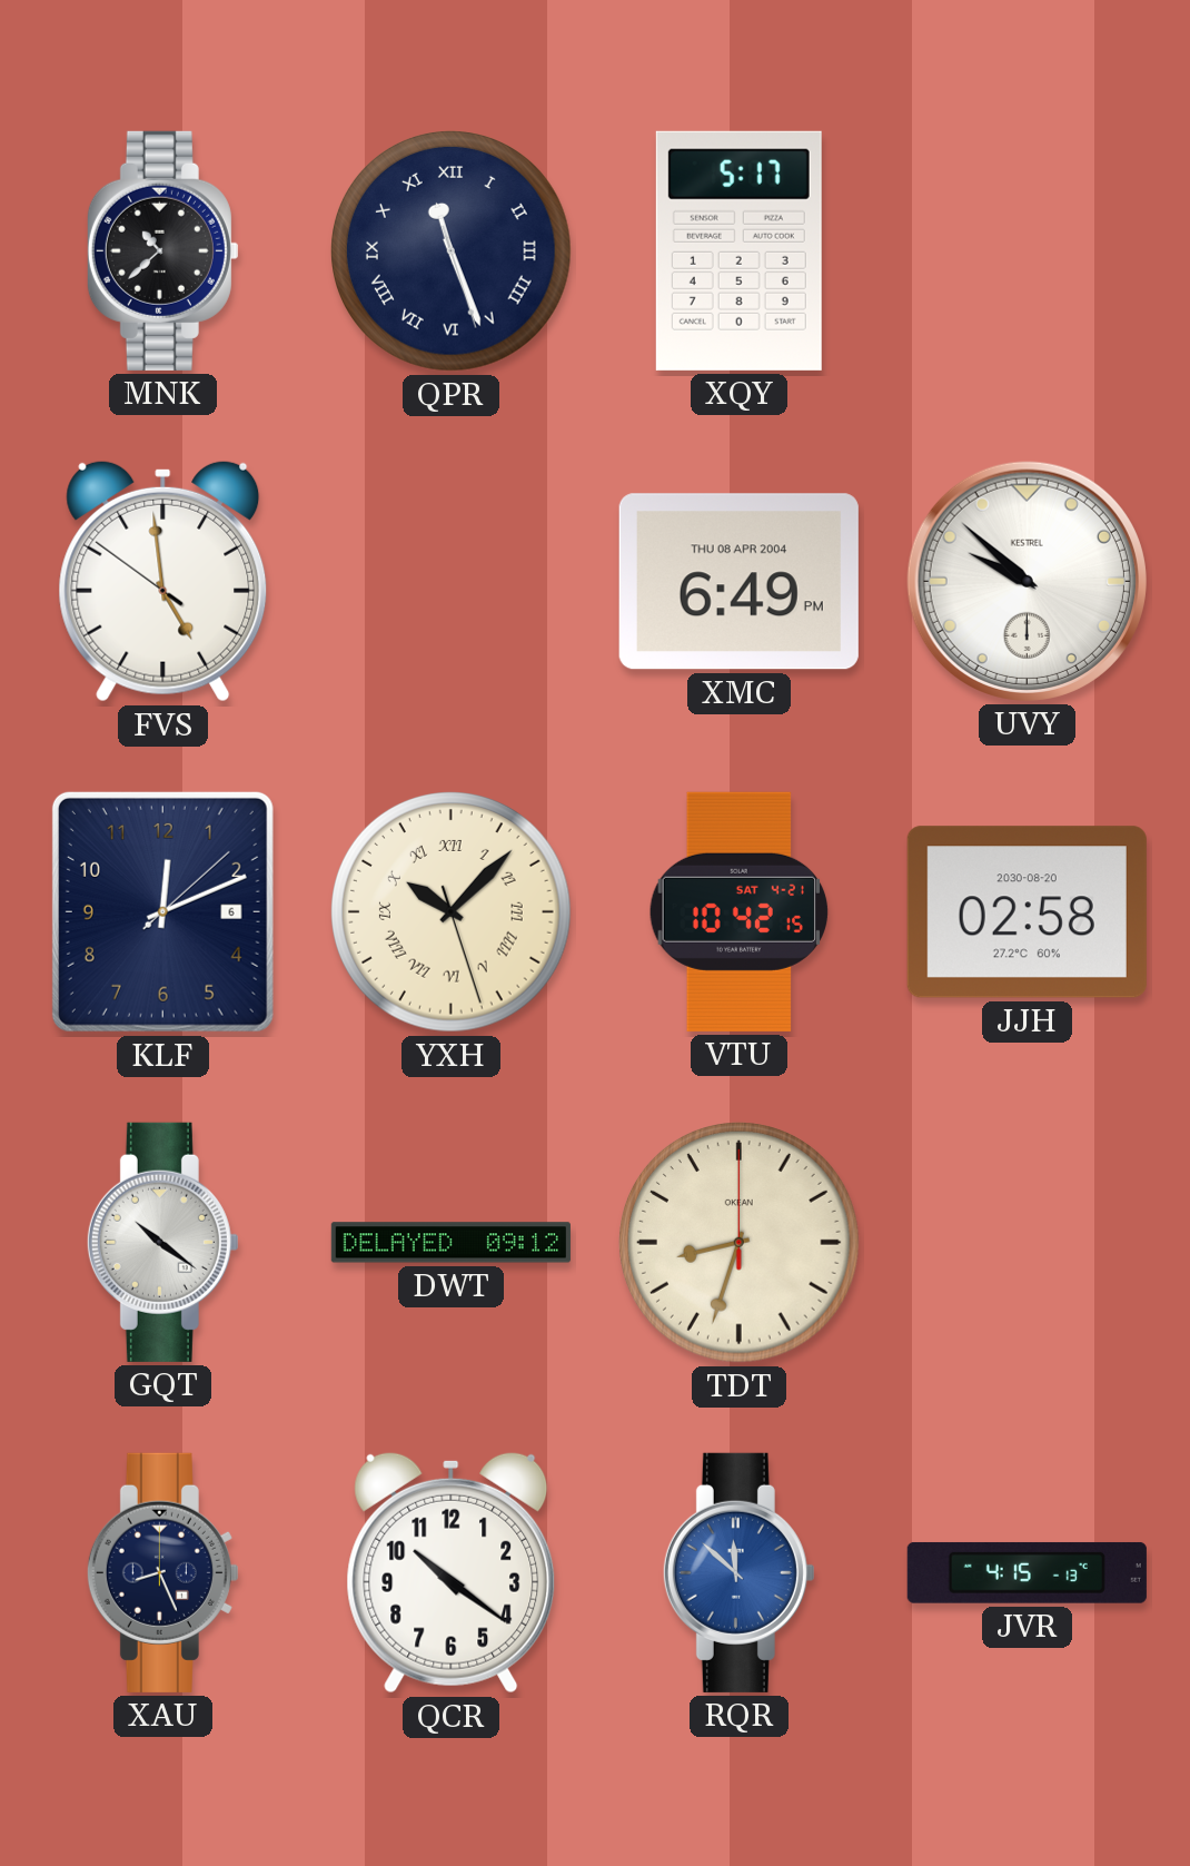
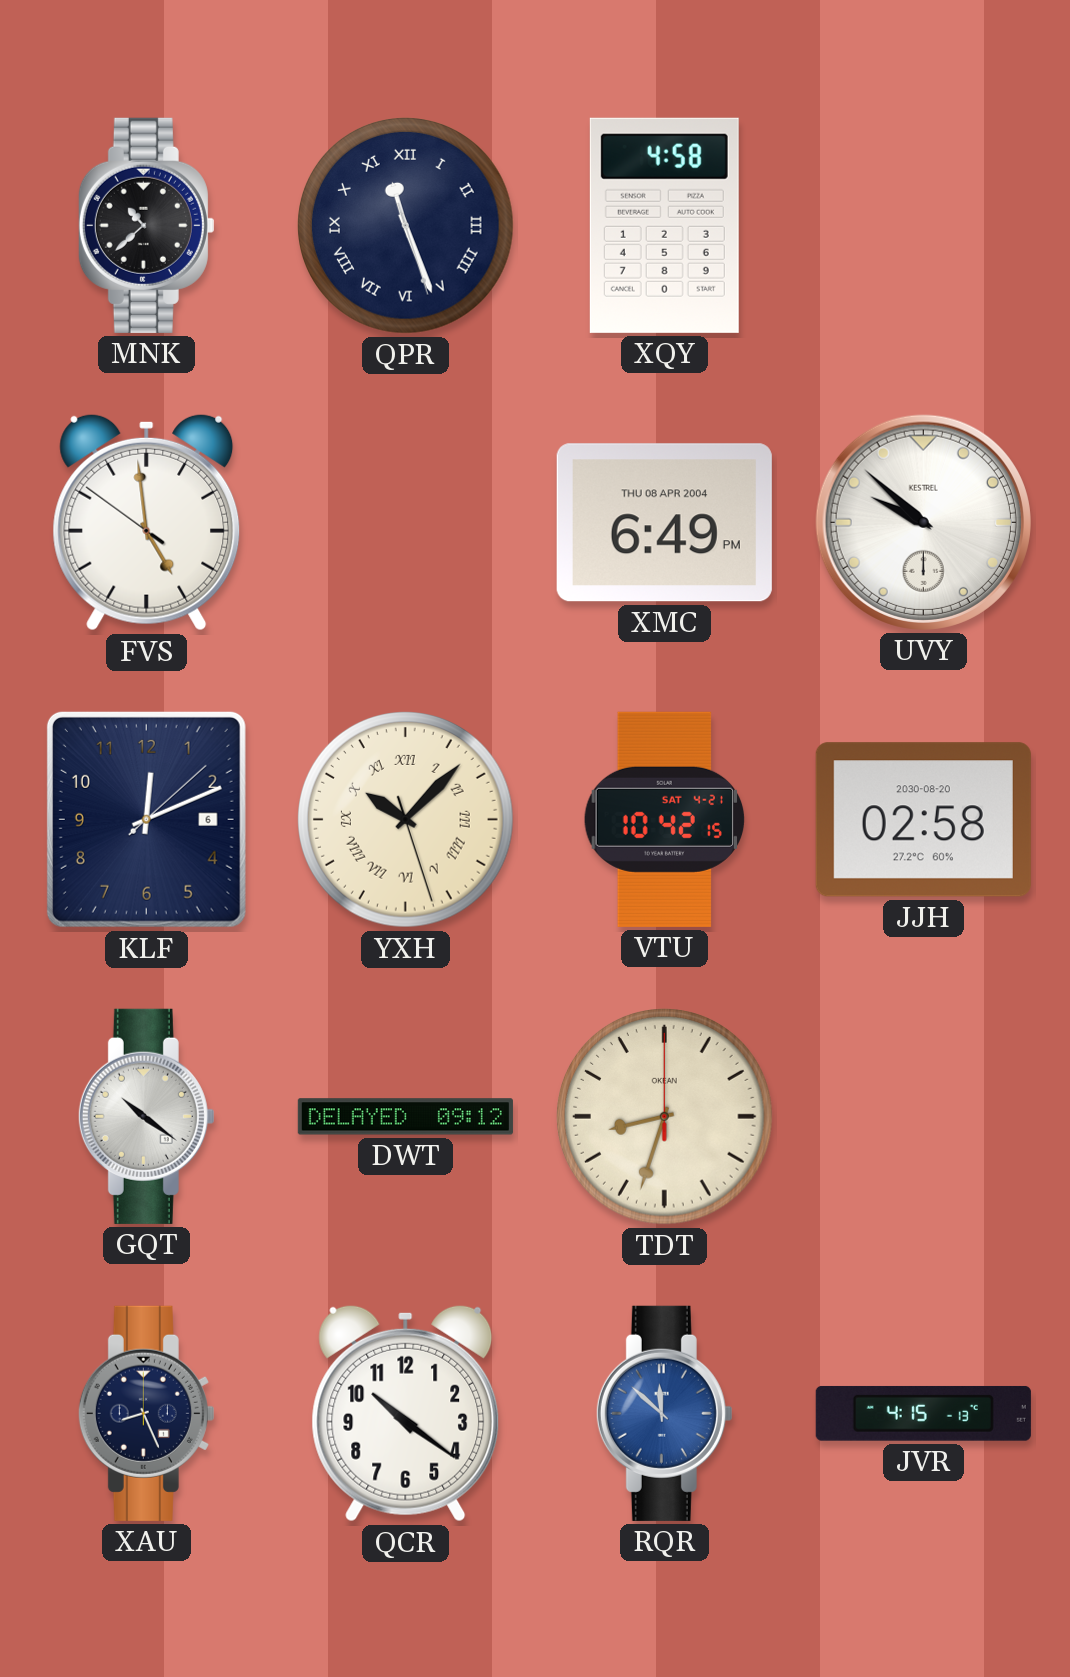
XQY: 5:17 -> 4:58 (664, 225)
